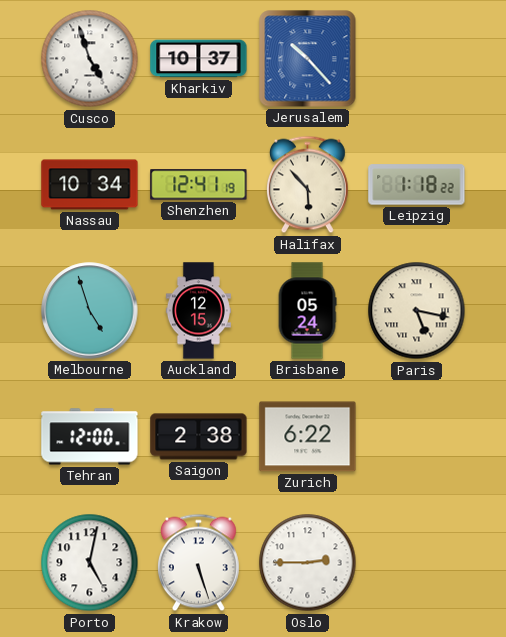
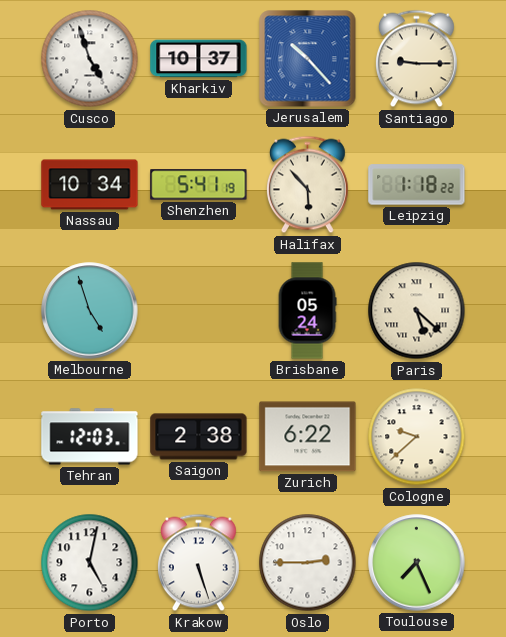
Santiago: none -> 9:15 (416, 59)
Shenzhen: 12:41 -> 5:41 (199, 185)
Auckland: 12:15 -> none (198, 311)
Paris: 5:17 -> 5:22 (417, 311)
Tehran: 12:00 -> 12:03 (90, 437)
Cologne: none -> 9:38 (417, 437)
Toulouse: none -> 7:26 (417, 563)
